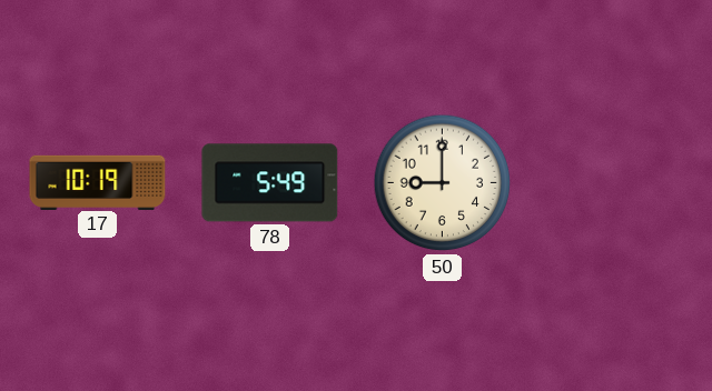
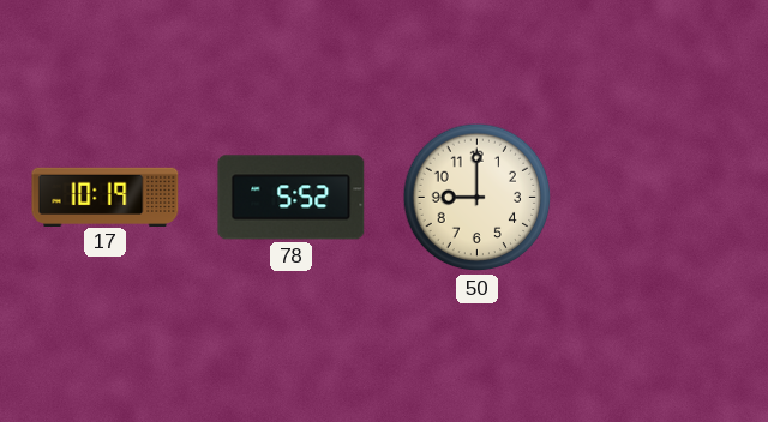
78: 5:49 -> 5:52 (292, 198)
